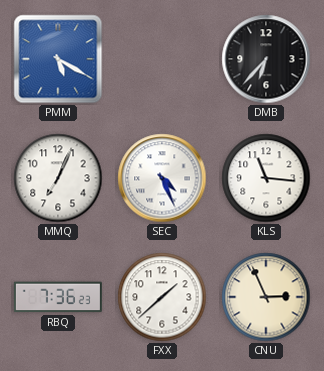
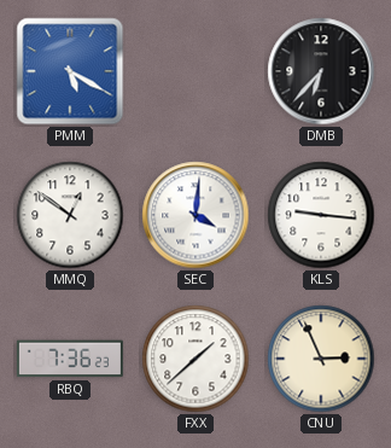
MMQ: 7:04 -> 12:51 (70, 215)
SEC: 4:26 -> 4:01 (195, 215)
KLS: 11:16 -> 9:16 (321, 215)
